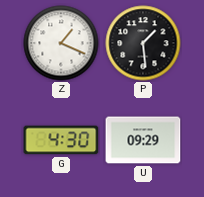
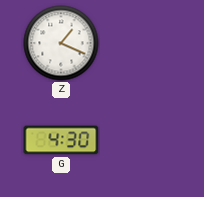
P: 1:29 -> none (143, 43)
U: 09:29 -> none (143, 140)
